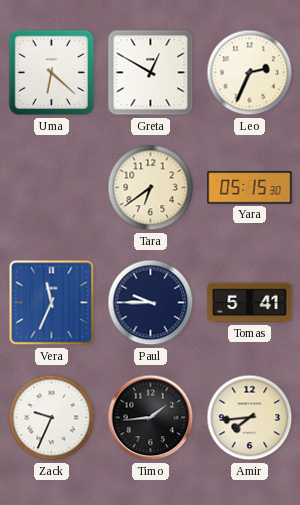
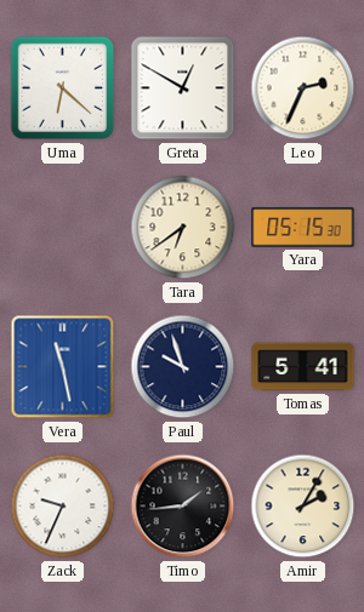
Vera: 11:34 -> 11:28 (63, 367)
Paul: 9:45 -> 9:57 (183, 367)
Amir: 7:44 -> 2:05 (303, 507)
